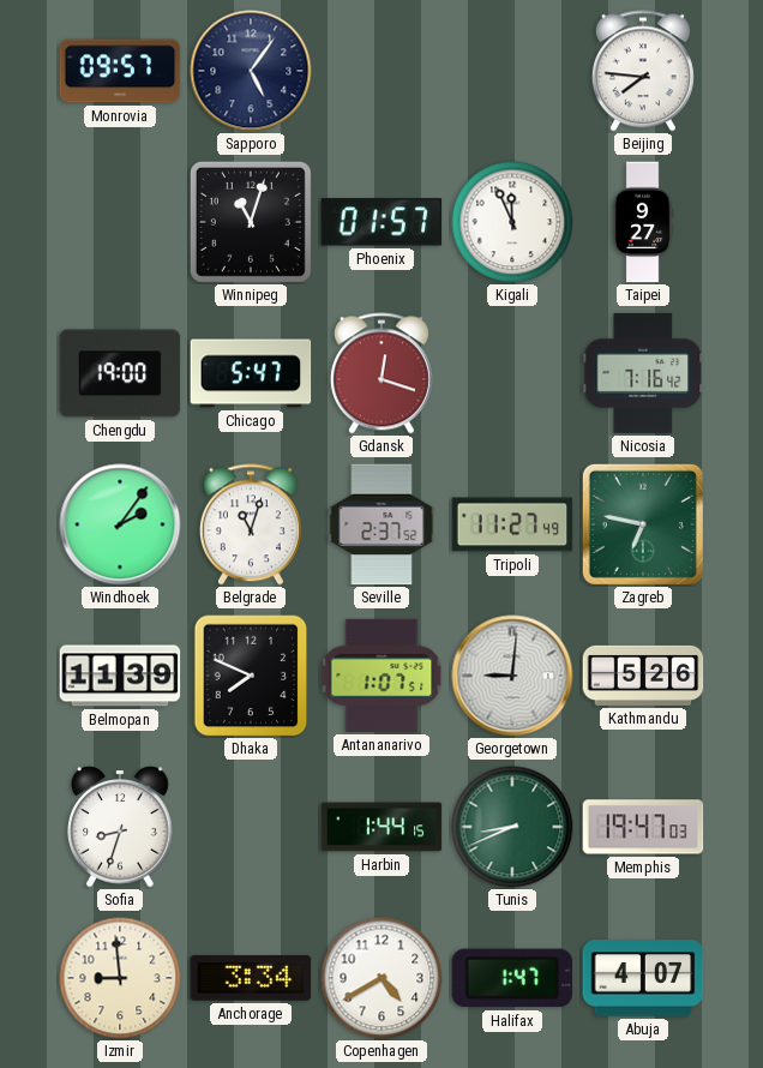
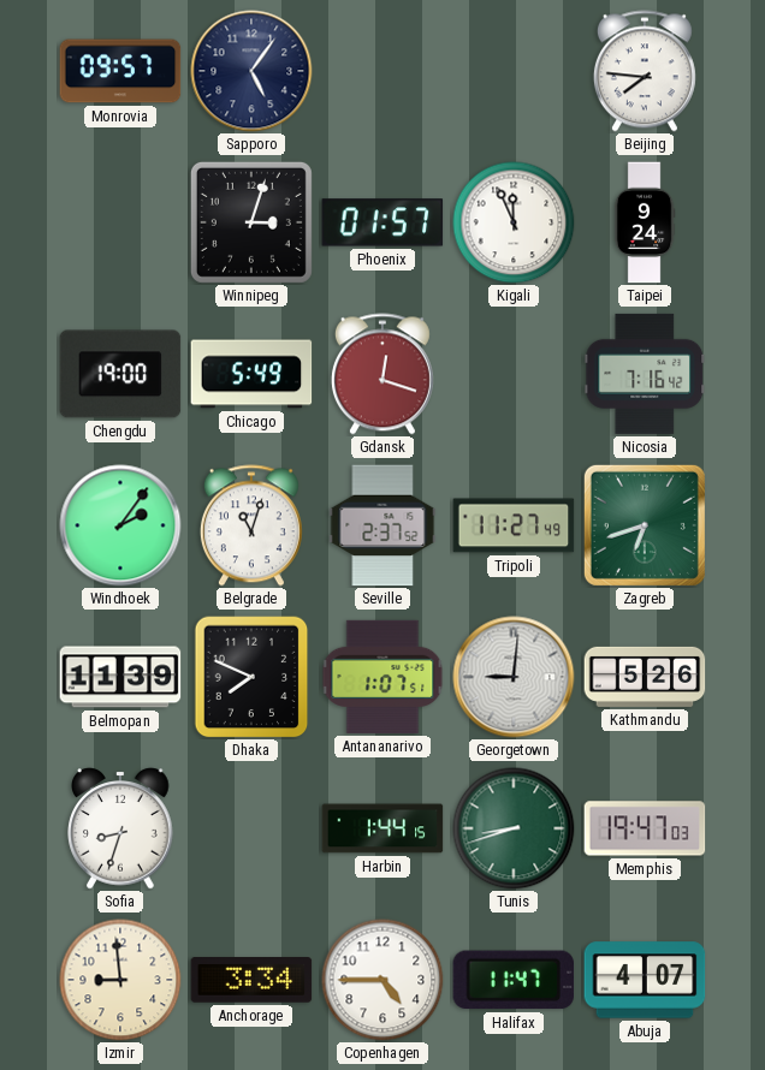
Winnipeg: 11:03 -> 3:03 (251, 222)
Taipei: 9:27 -> 9:24 (645, 222)
Chicago: 5:47 -> 5:49 (251, 374)
Zagreb: 6:47 -> 6:42 (645, 525)
Tunis: 8:41 -> 8:42 (514, 828)
Copenhagen: 4:40 -> 4:45 (382, 980)
Halifax: 1:47 -> 11:47 (514, 980)
